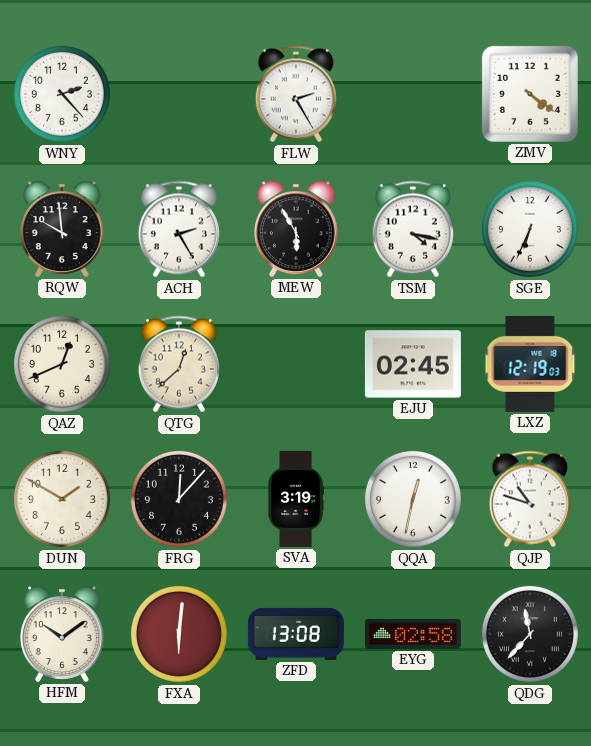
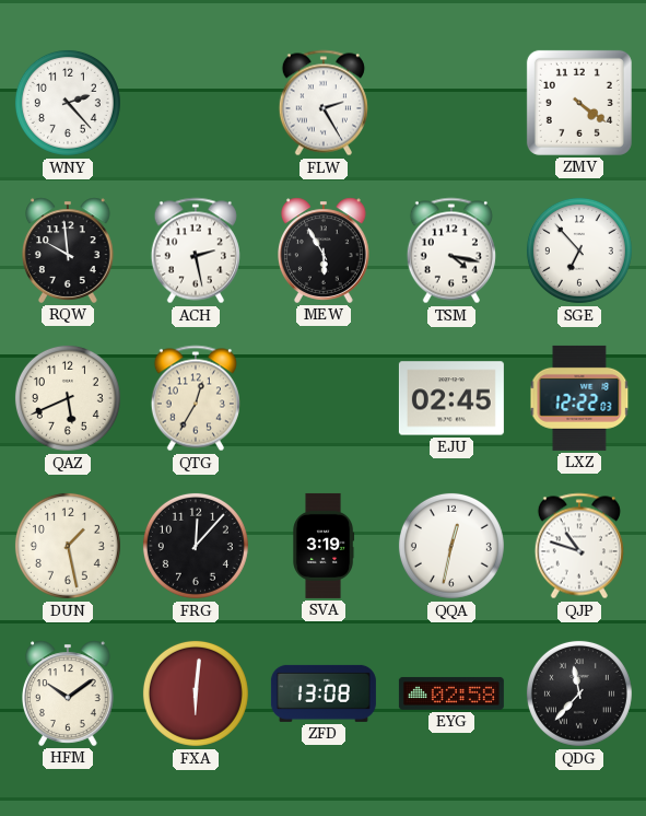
ACH: 2:25 -> 2:28 (196, 250)
SGE: 6:34 -> 6:53 (579, 250)
QAZ: 12:41 -> 5:41 (68, 398)
QTG: 12:38 -> 12:35 (196, 398)
LXZ: 12:19 -> 12:22 (579, 398)
DUN: 1:50 -> 1:28 (68, 546)
